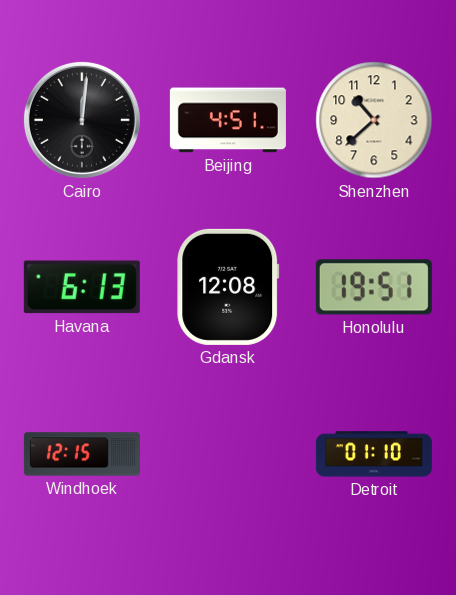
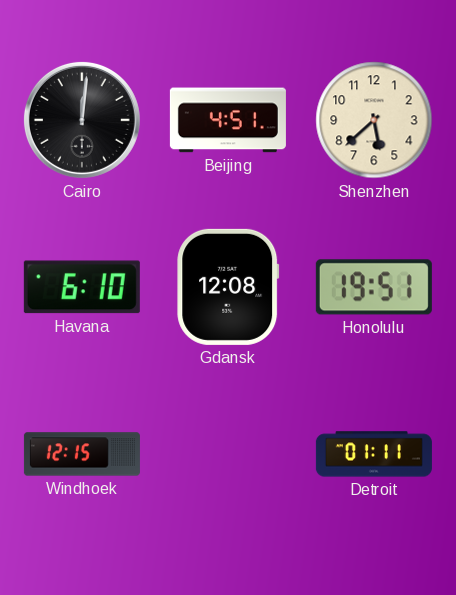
Shenzhen: 10:38 -> 5:38 (374, 120)
Havana: 6:13 -> 6:10 (82, 287)
Detroit: 01:10 -> 01:11 (374, 454)
